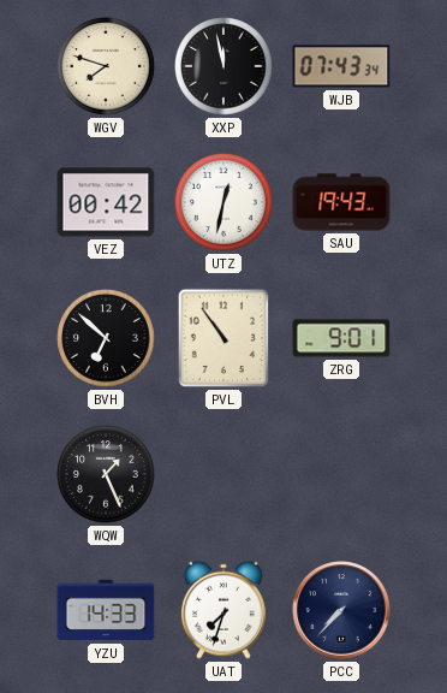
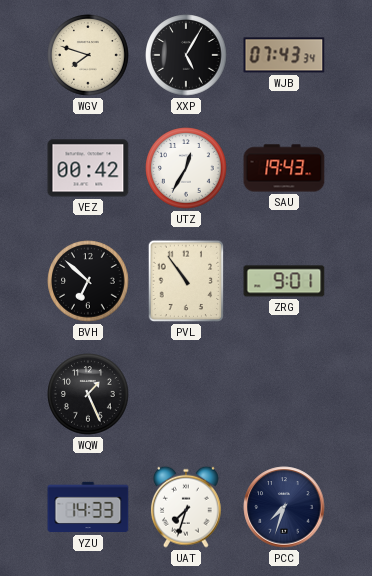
XXP: 11:58 -> 5:05 (186, 55)
UTZ: 12:32 -> 12:35 (186, 168)
PCC: 7:37 -> 7:33 (284, 507)
